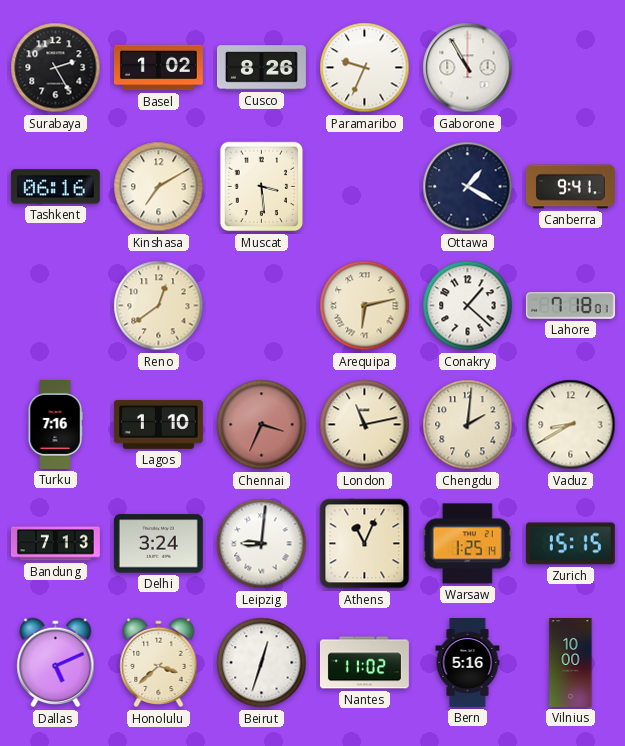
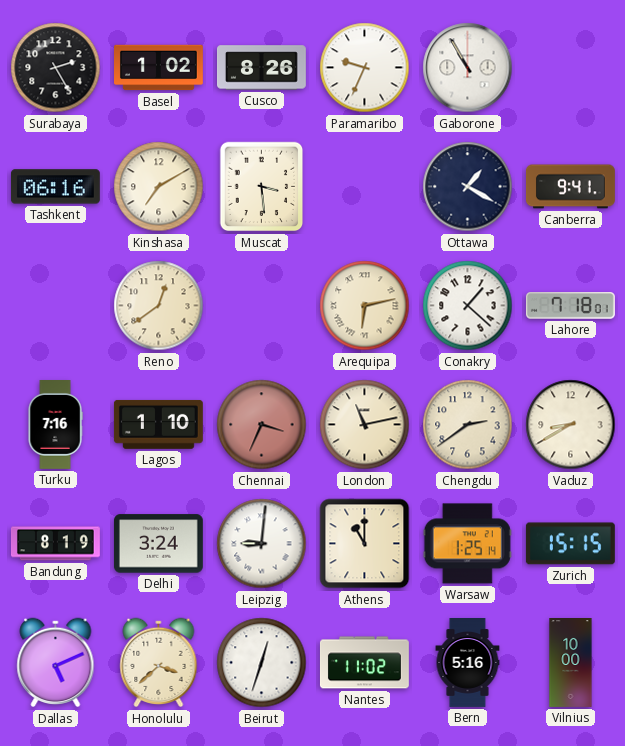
Chengdu: 2:01 -> 2:39 (468, 425)
Bandung: 7:13 -> 8:19 (55, 544)
Athens: 11:04 -> 11:00 (365, 544)
